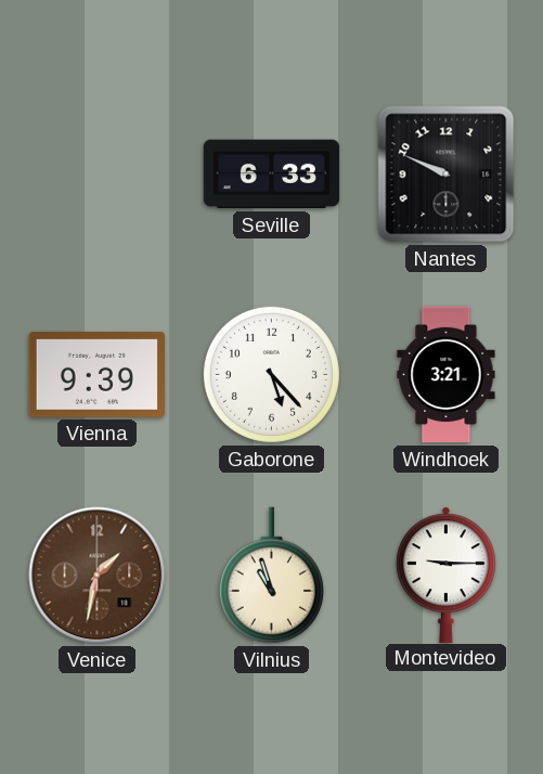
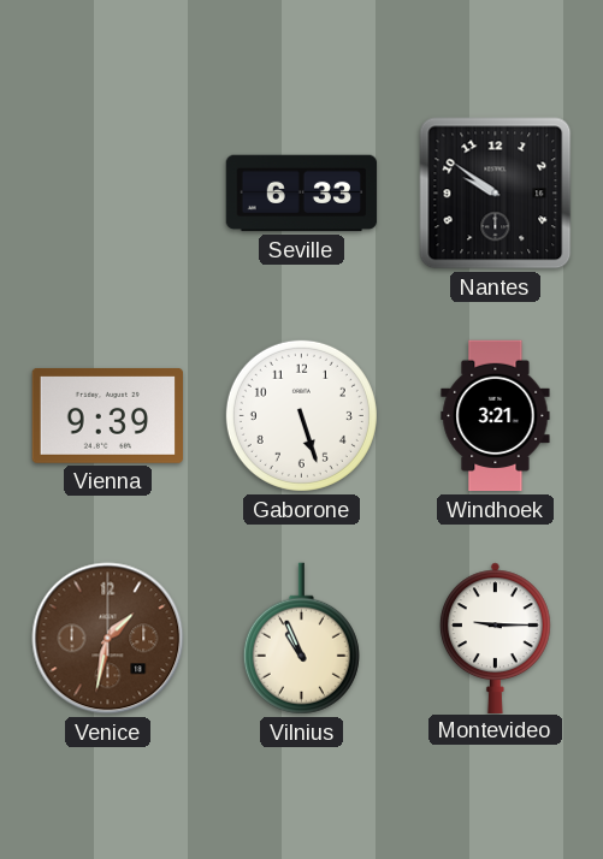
Nantes: 9:49 -> 9:51 (496, 194)
Gaborone: 5:23 -> 5:27 (301, 415)
Vilnius: 10:57 -> 10:56 (301, 639)
